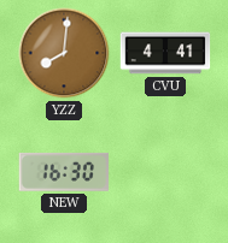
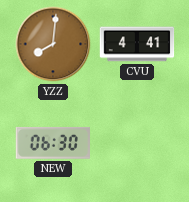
NEW: 16:30 -> 06:30 (52, 143)
